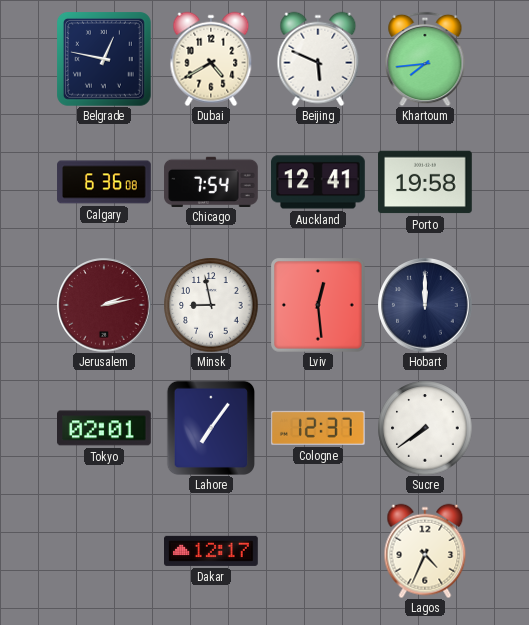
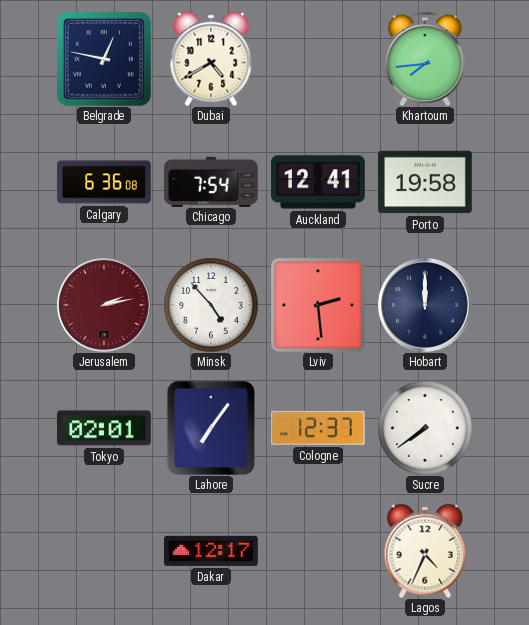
Beijing: 5:49 -> none (318, 59)
Minsk: 8:58 -> 4:53 (211, 305)
Lviv: 12:29 -> 2:29 (318, 305)
